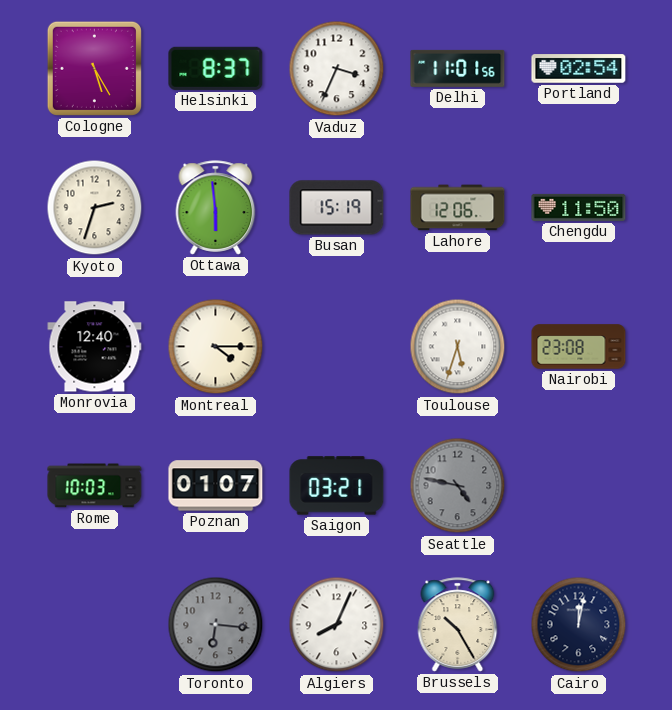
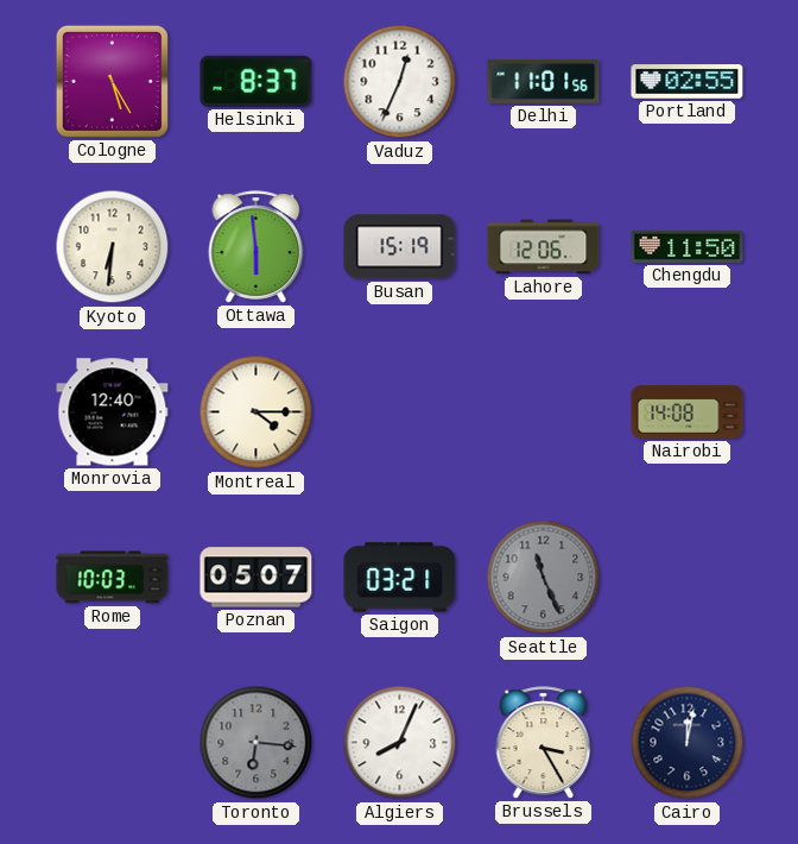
Vaduz: 3:34 -> 12:34 (400, 82)
Portland: 02:54 -> 02:55 (688, 82)
Kyoto: 2:33 -> 6:31 (113, 247)
Toulouse: 5:33 -> none (458, 347)
Nairobi: 23:08 -> 14:08 (688, 412)
Poznan: 01:07 -> 05:07 (256, 578)
Seattle: 4:47 -> 11:26 (544, 578)
Brussels: 10:25 -> 3:25 (544, 743)
